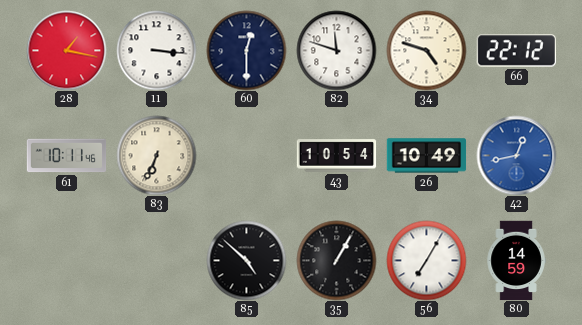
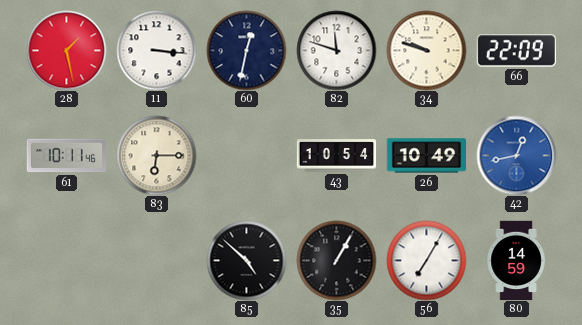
28: 1:17 -> 1:28 (66, 50)
60: 12:30 -> 12:32 (246, 50)
34: 4:48 -> 9:48 (426, 50)
66: 22:12 -> 22:09 (516, 51)
83: 6:34 -> 6:15 (156, 155)
